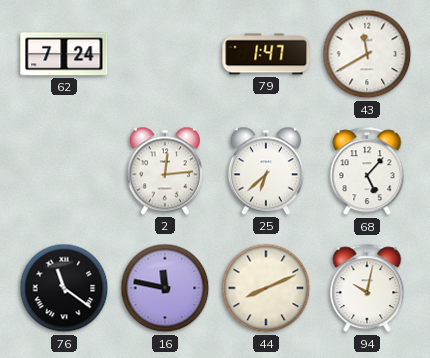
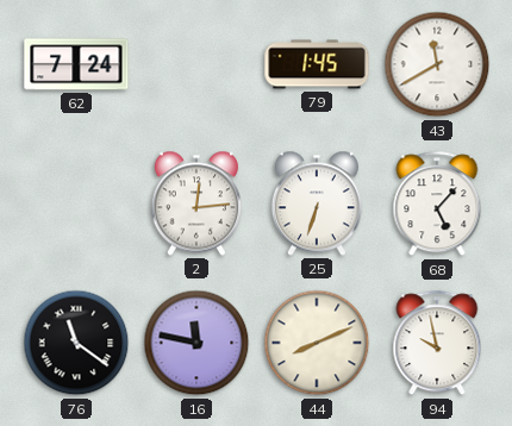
79: 1:47 -> 1:45 (317, 64)
25: 6:38 -> 6:33 (317, 203)
94: 10:02 -> 9:58 (437, 344)
